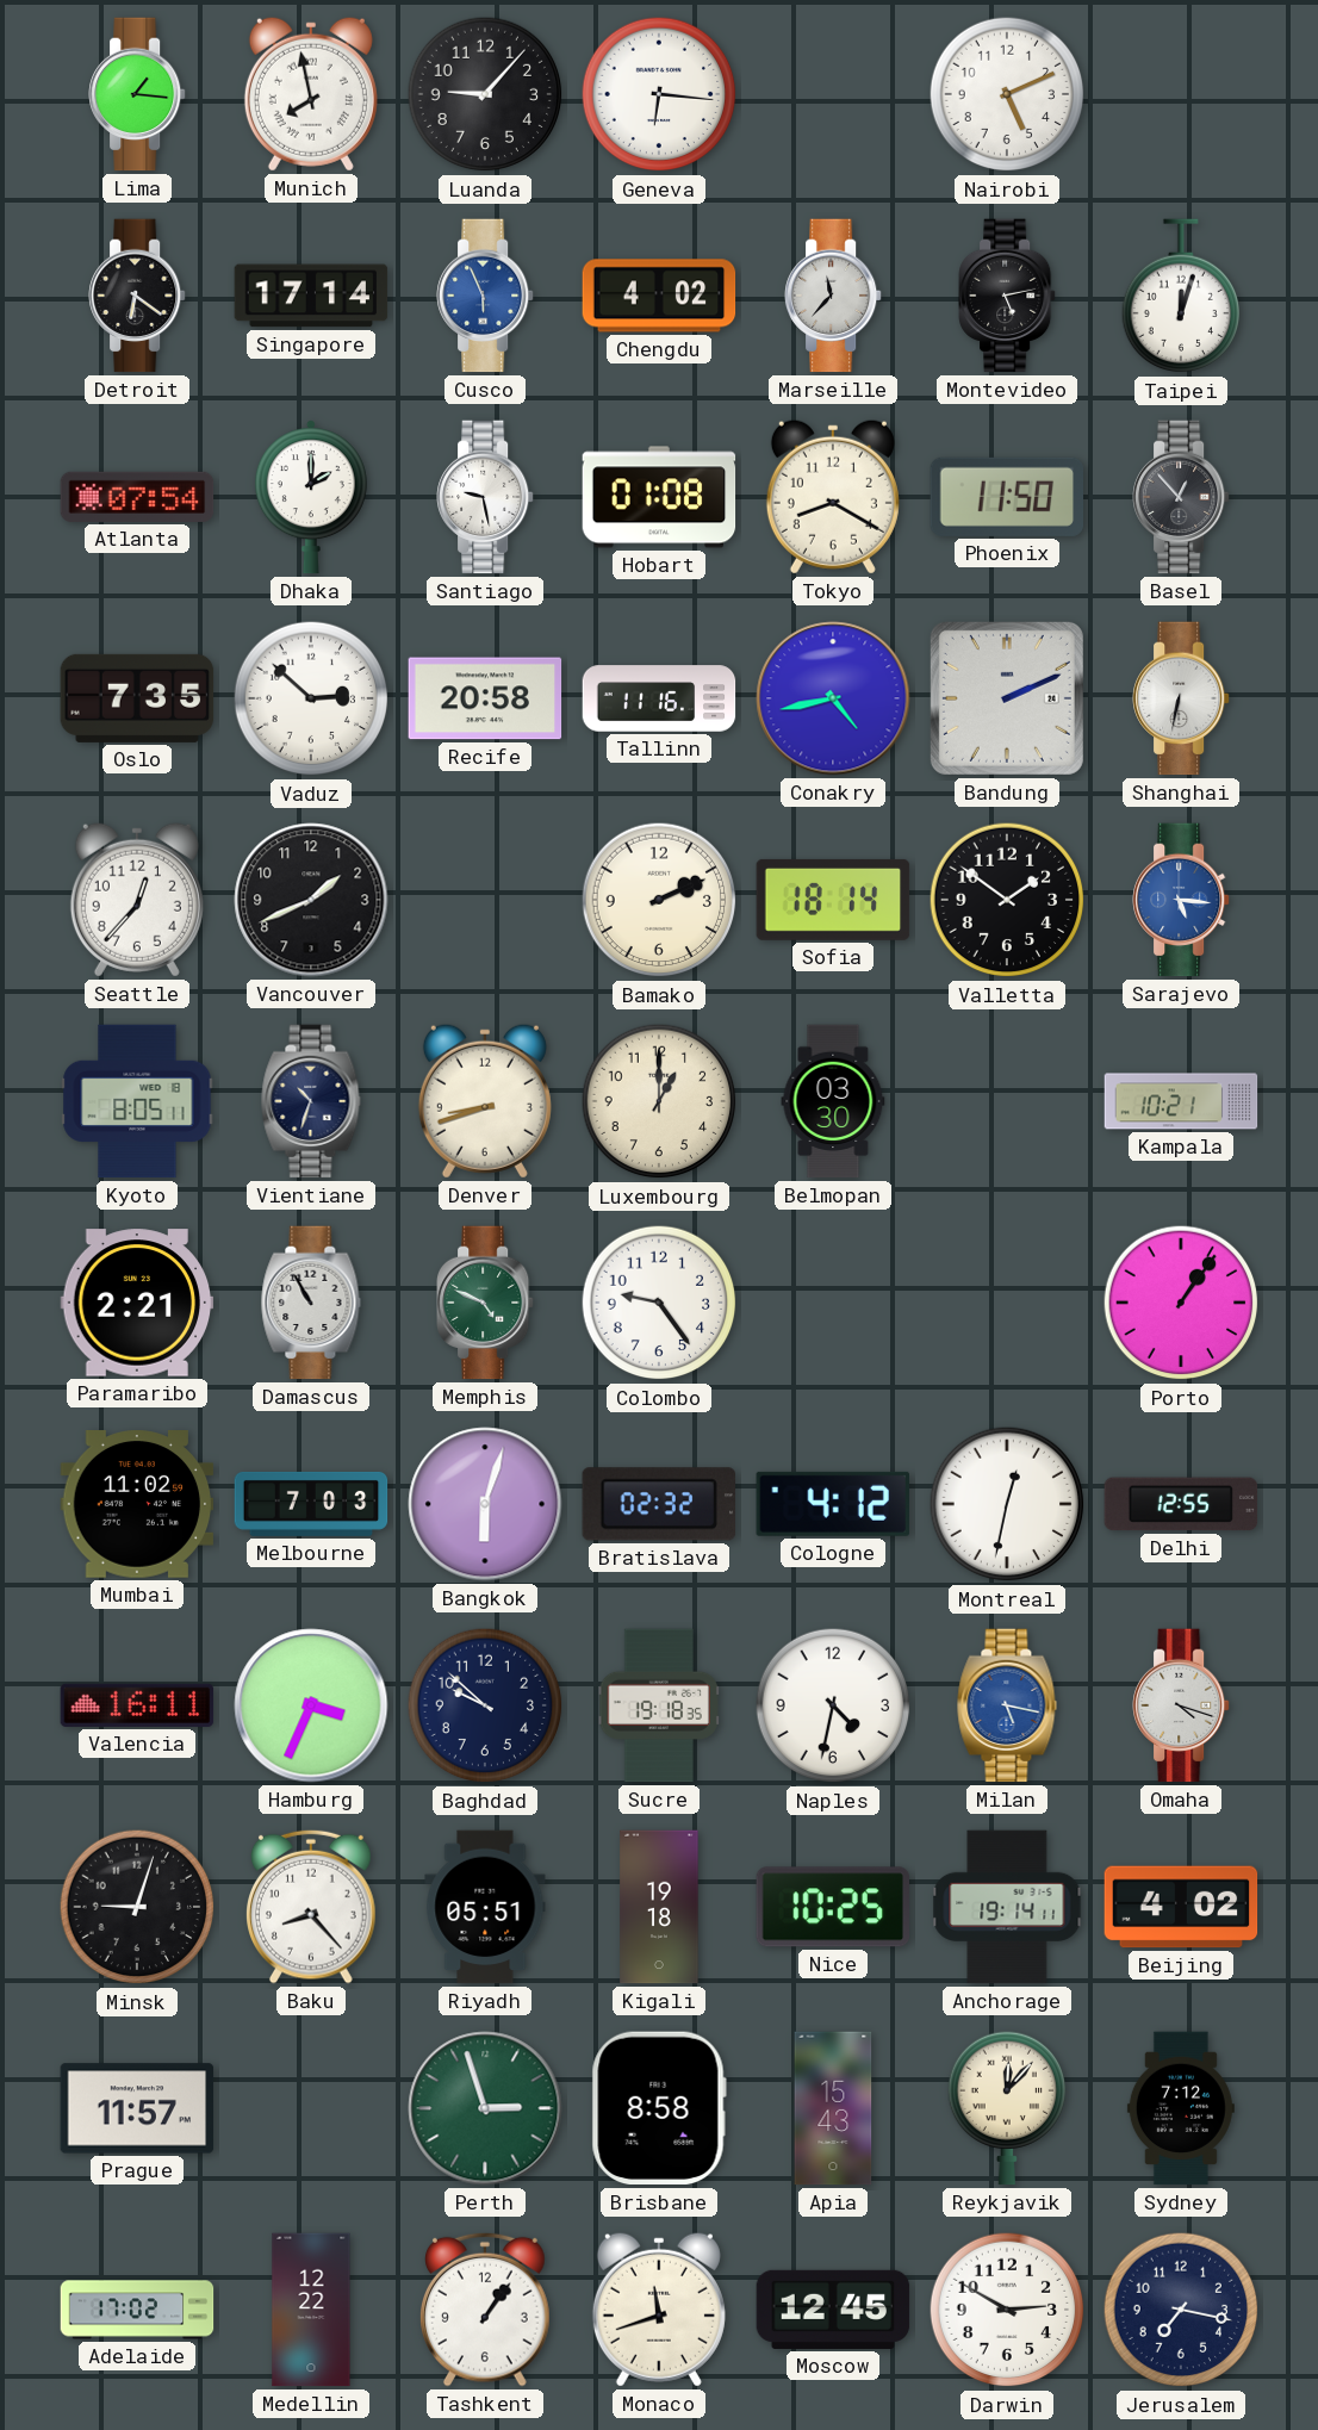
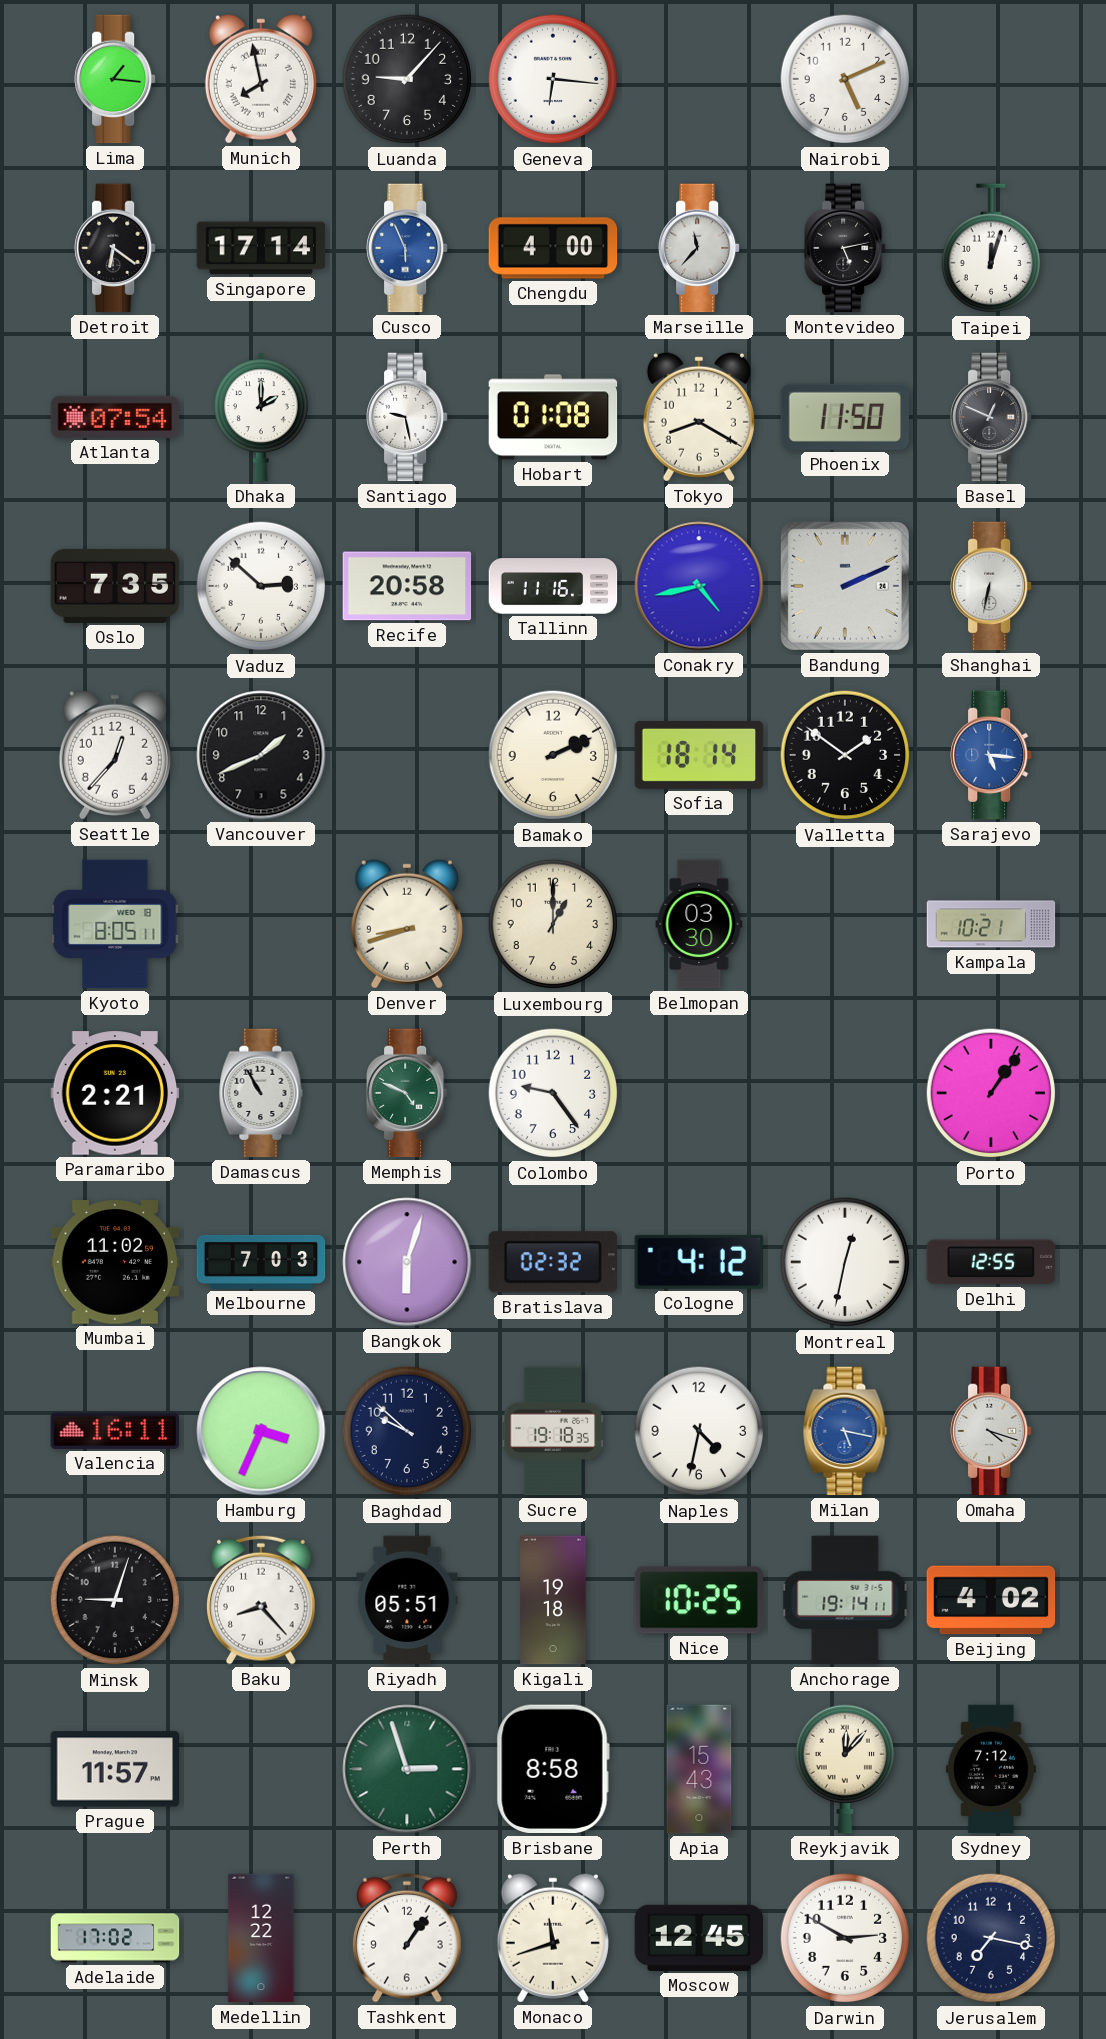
Chengdu: 4:02 -> 4:00 (553, 248)
Basel: 12:53 -> 12:49 (992, 417)
Vientiane: 10:33 -> none (311, 1101)
